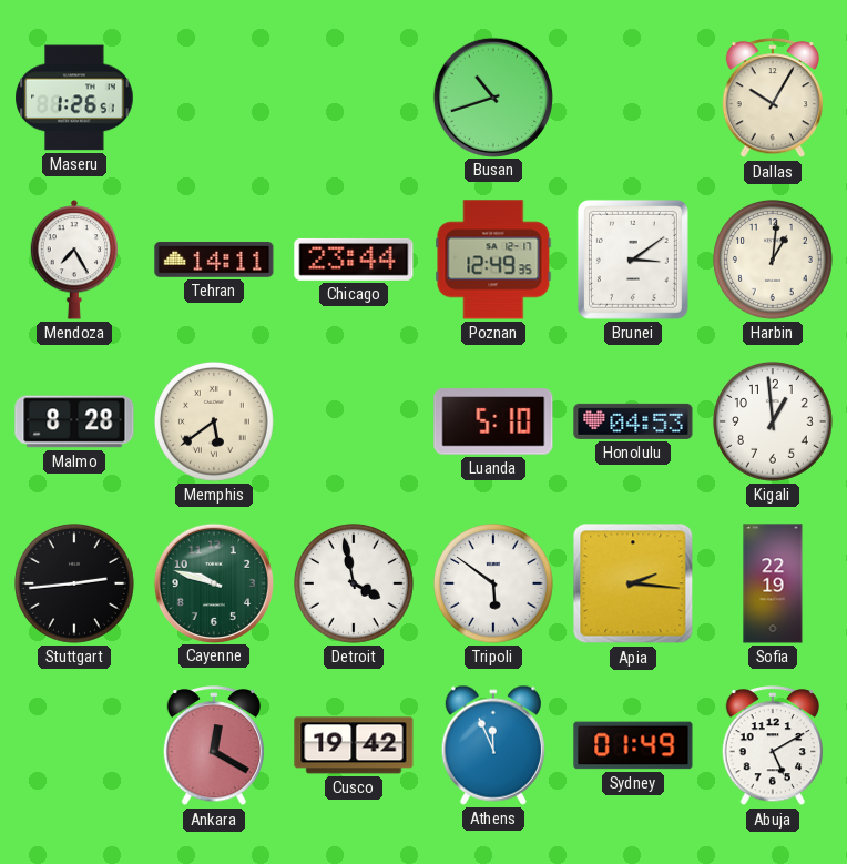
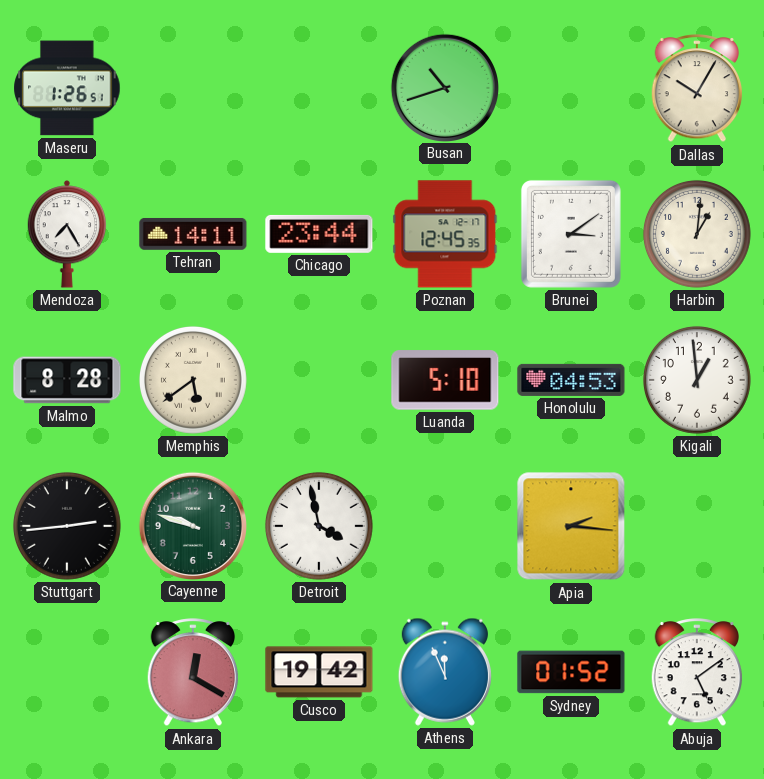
Poznan: 12:49 -> 12:45 (445, 234)
Tripoli: 5:51 -> none (493, 583)
Sofia: 22:19 -> none (773, 583)
Sydney: 01:49 -> 01:52 (571, 672)
Abuja: 5:10 -> 5:09 (697, 673)
